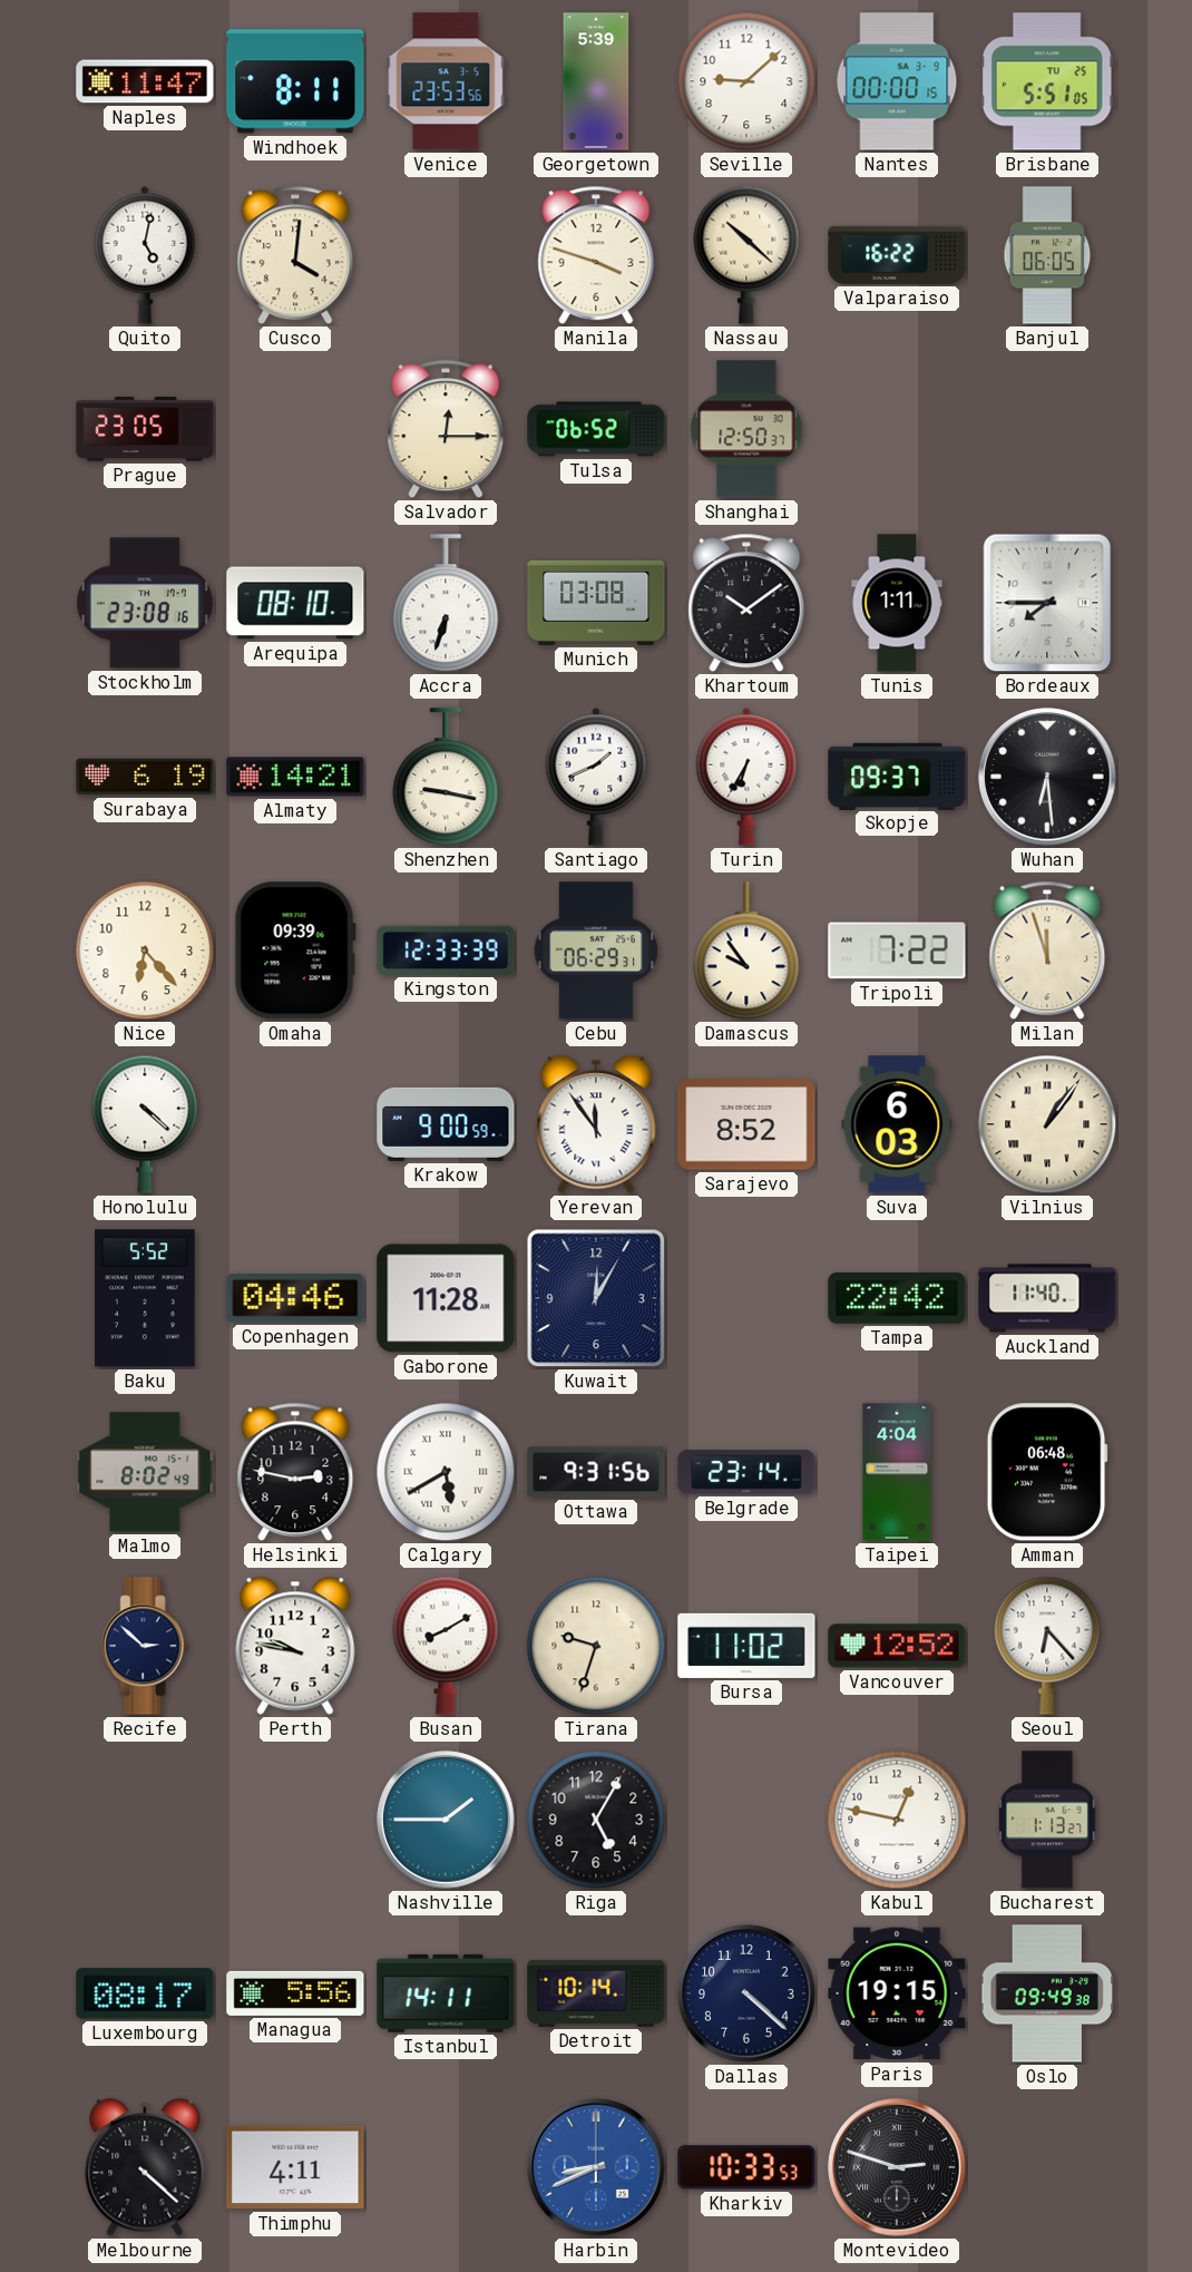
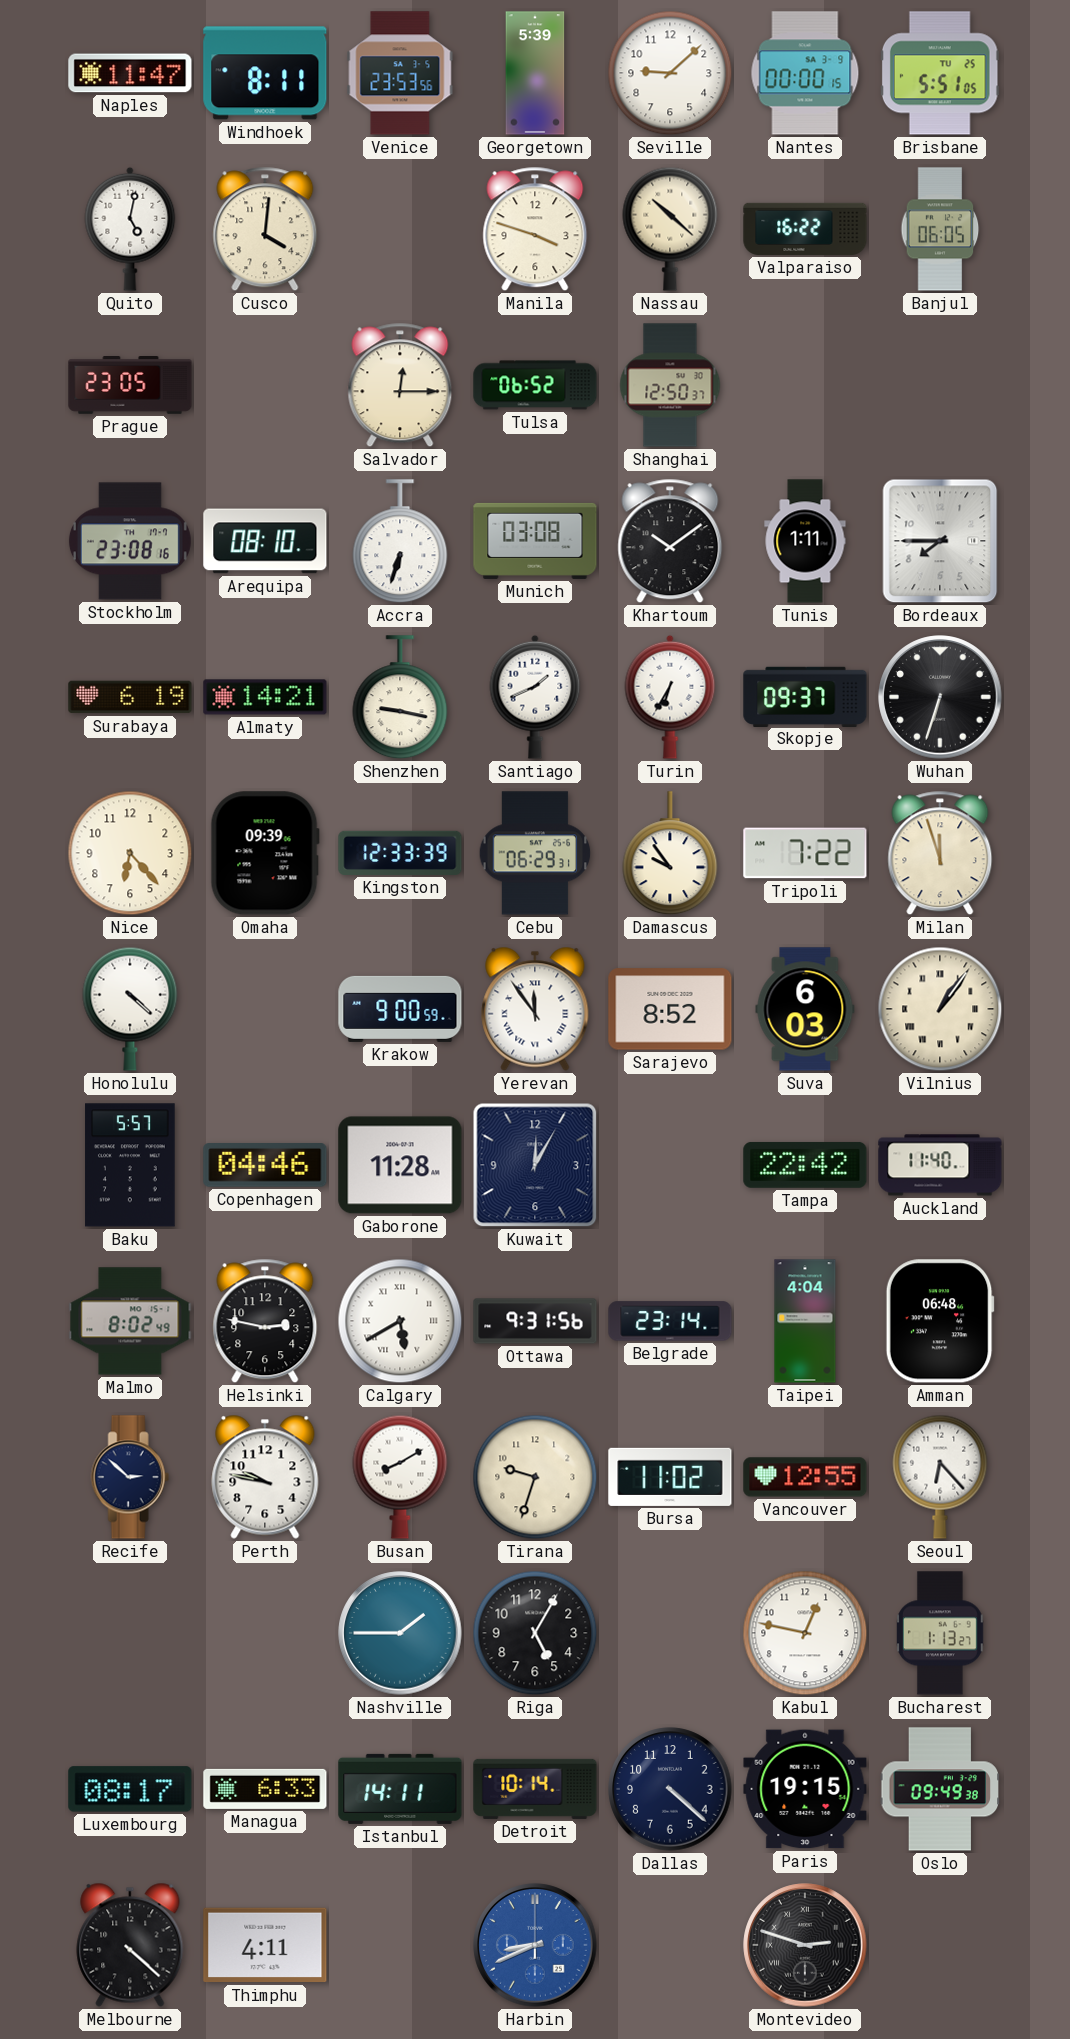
Wuhan: 6:29 -> 6:33 (940, 697)
Baku: 5:52 -> 5:57 (130, 1165)
Vancouver: 12:52 -> 12:55 (805, 1477)
Managua: 5:56 -> 6:33 (265, 1789)
Kharkiv: 10:33 -> none (746, 2167)
